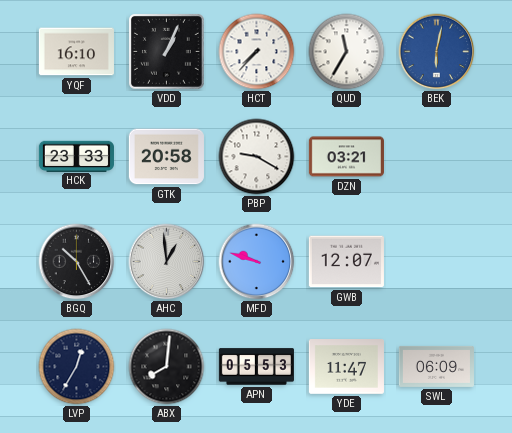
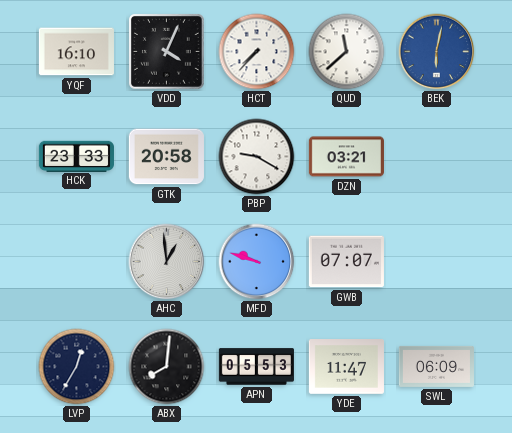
VDD: 1:04 -> 4:04 (166, 51)
QUD: 11:35 -> 11:38 (347, 52)
BGQ: 10:25 -> none (77, 262)
GWB: 12:07 -> 07:07 (346, 262)
